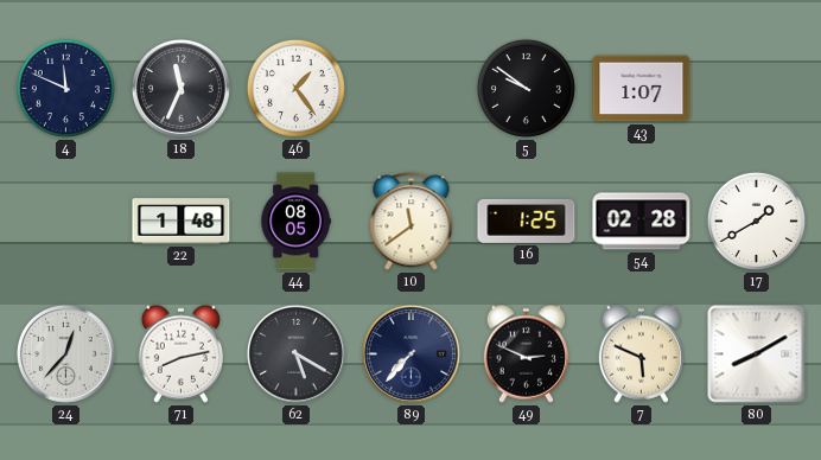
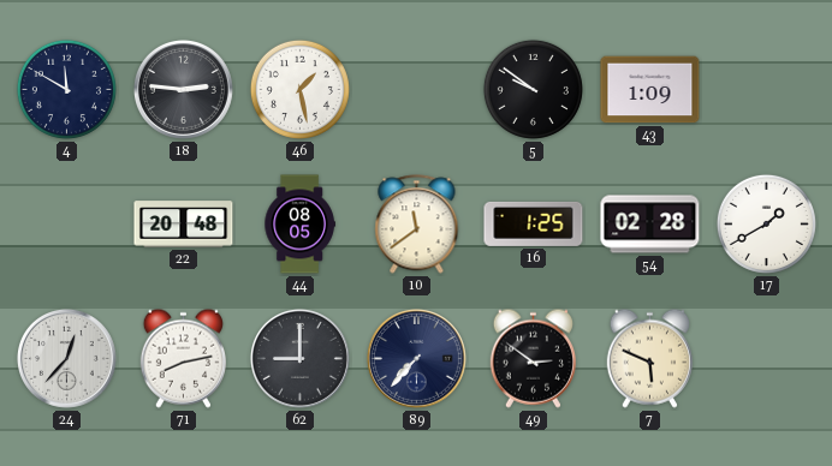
4: 11:49 -> 11:50 (66, 89)
18: 11:34 -> 2:46 (183, 89)
46: 1:24 -> 1:28 (299, 89)
43: 1:07 -> 1:09 (650, 90)
22: 1:48 -> 20:48 (184, 225)
62: 5:20 -> 9:00 (299, 358)
49: 2:49 -> 2:51 (533, 358)
80: 8:10 -> none (757, 354)
